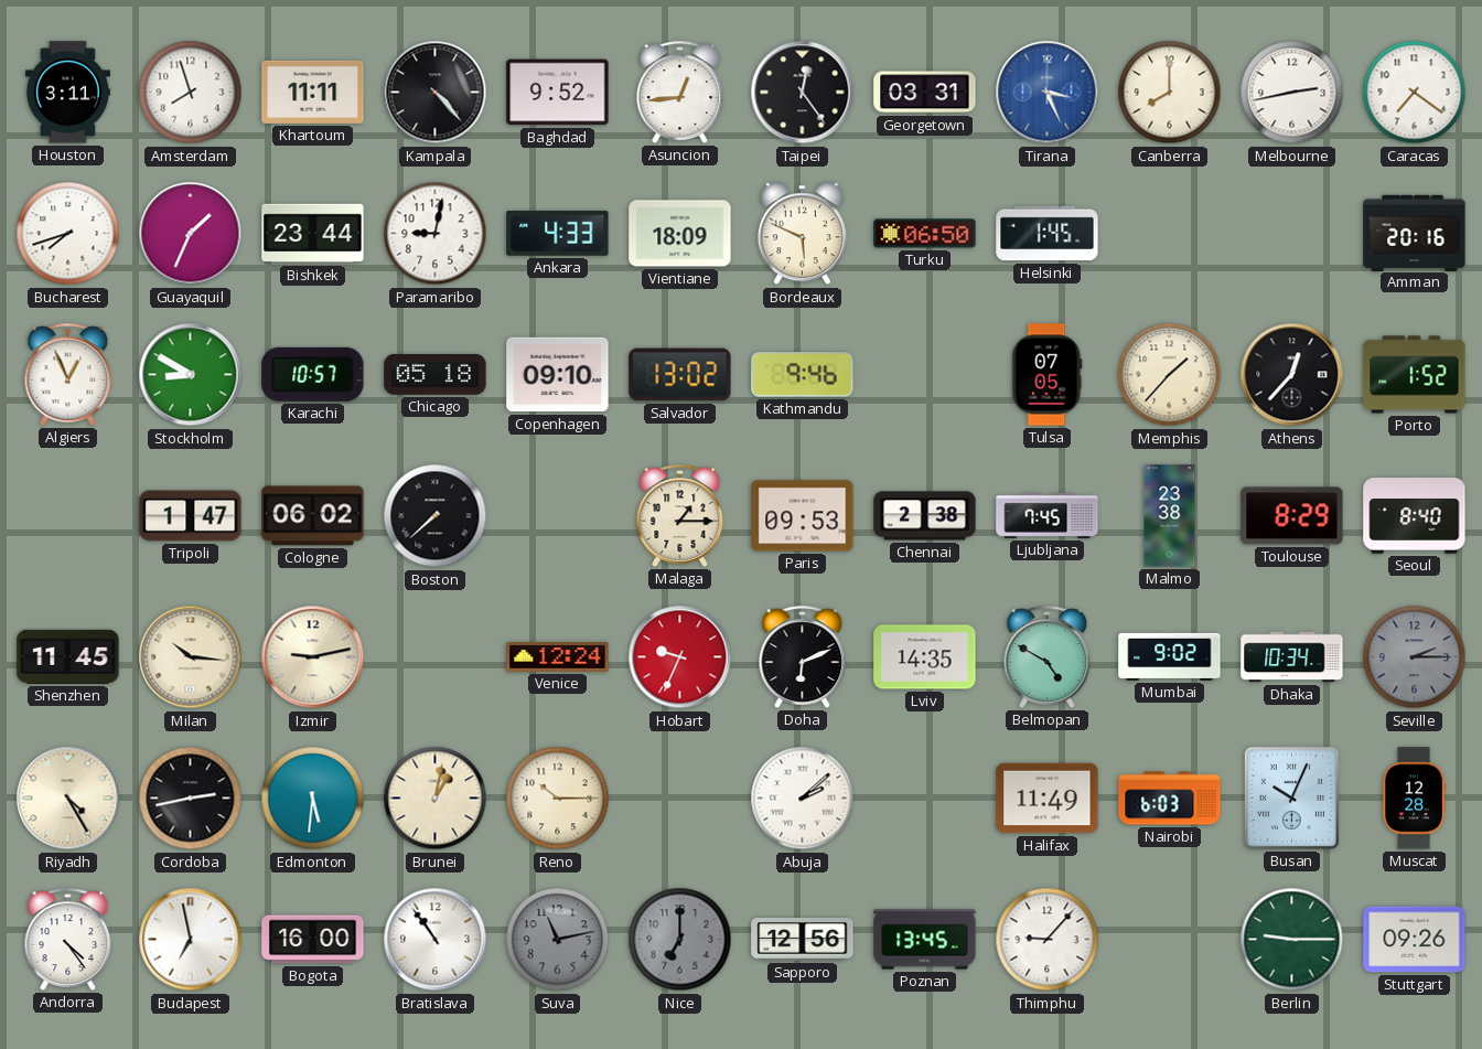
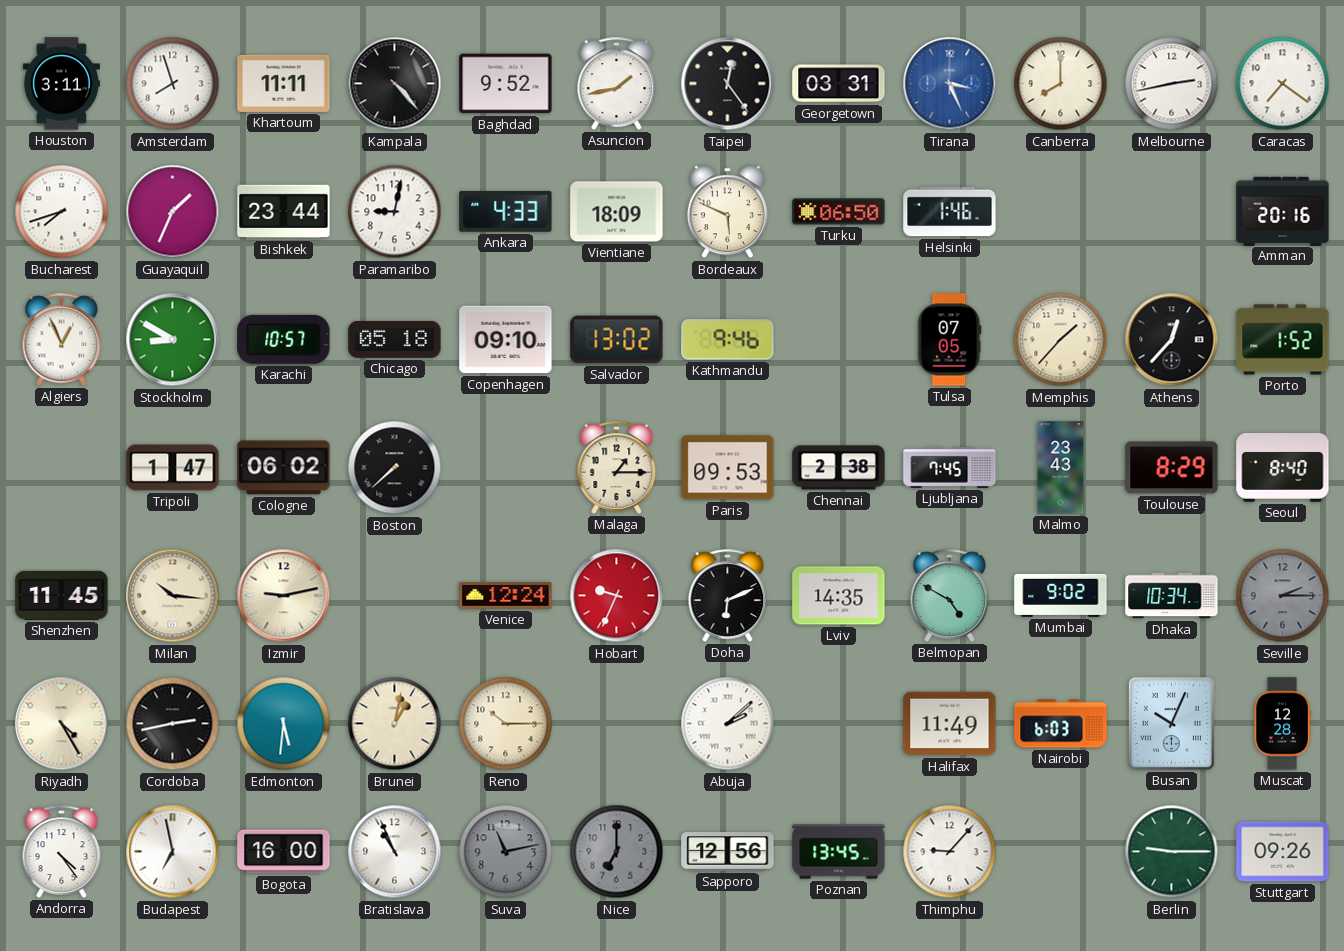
Asuncion: 12:44 -> 1:43 (617, 83)
Helsinki: 1:45 -> 1:46 (950, 212)
Malmo: 23:38 -> 23:43 (1061, 468)
Bratislava: 10:54 -> 10:56 (395, 852)
